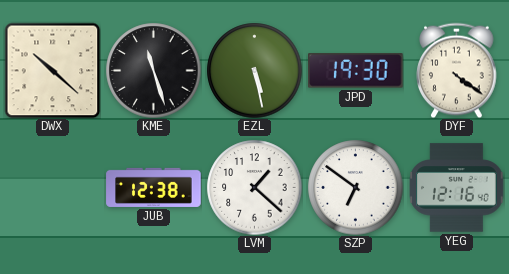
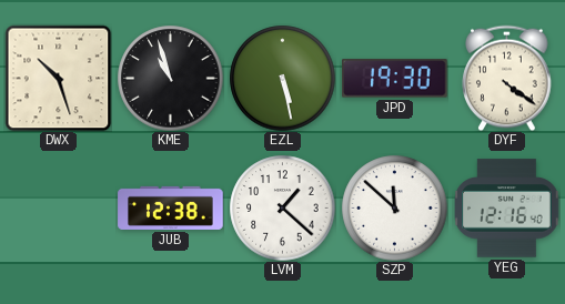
DWX: 10:22 -> 10:27 (58, 78)
KME: 11:27 -> 10:57 (170, 78)
SZP: 6:51 -> 11:52 (394, 207)
